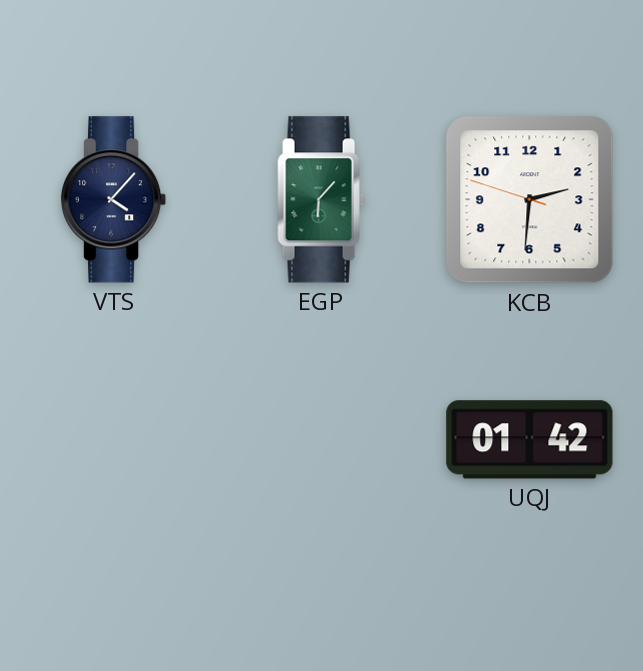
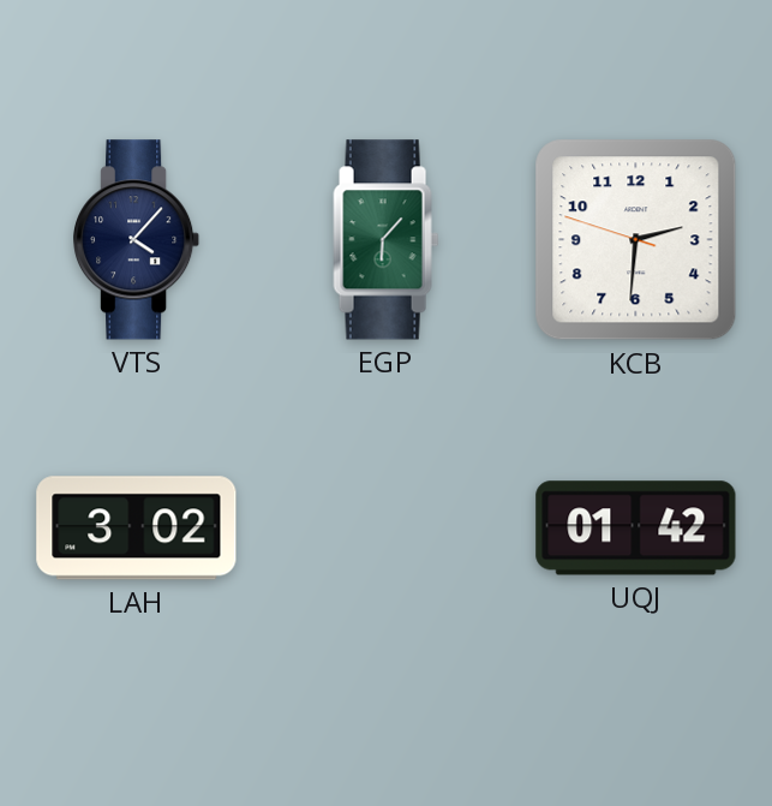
LAH: none -> 3:02 (137, 529)
